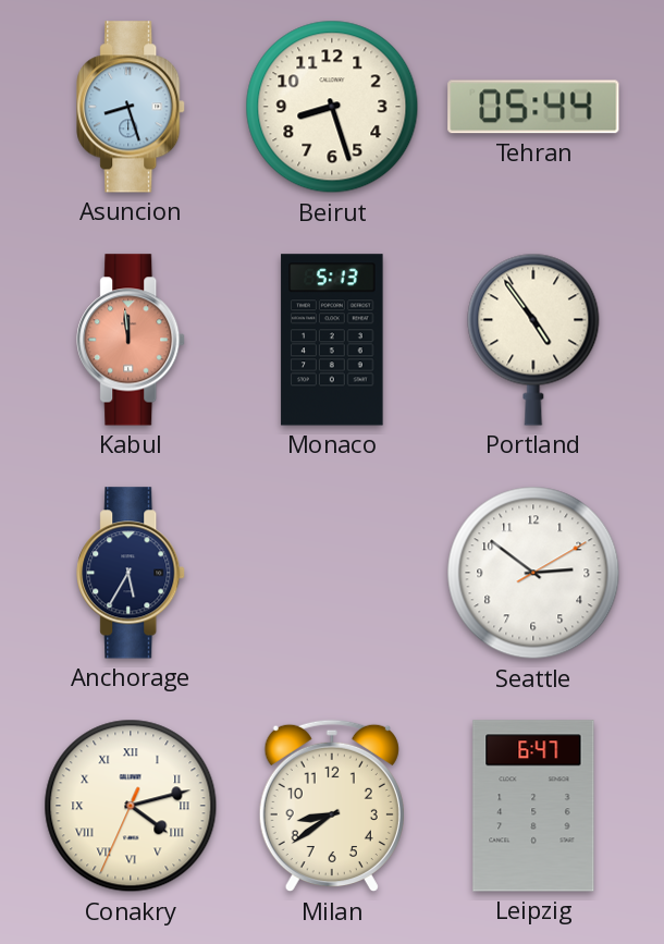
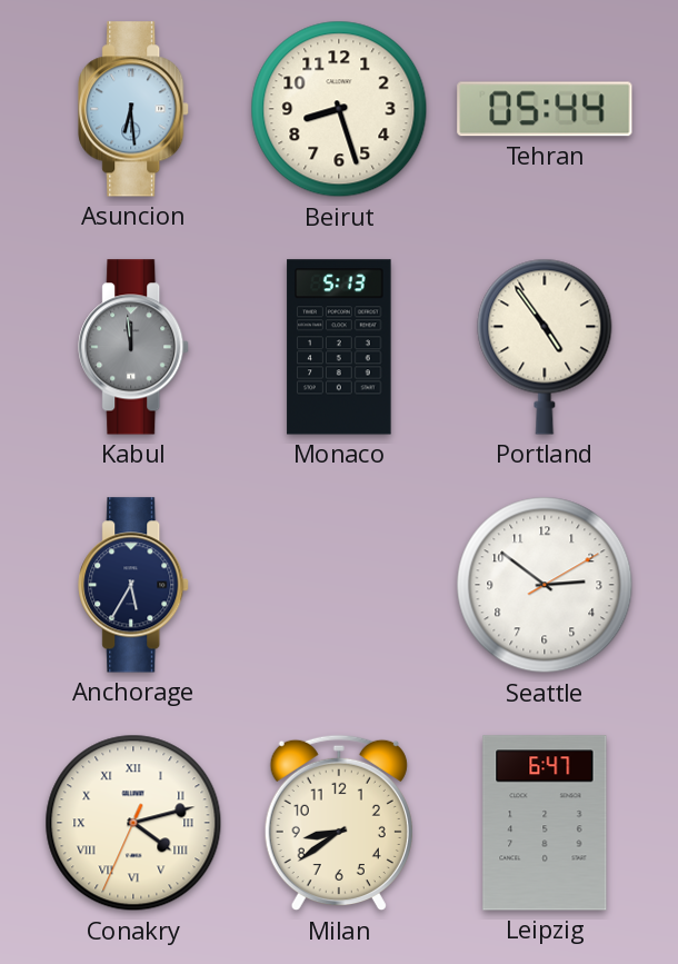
Asuncion: 8:27 -> 6:29 (134, 109)
Kabul dial: salmon -> grey (134, 347)
